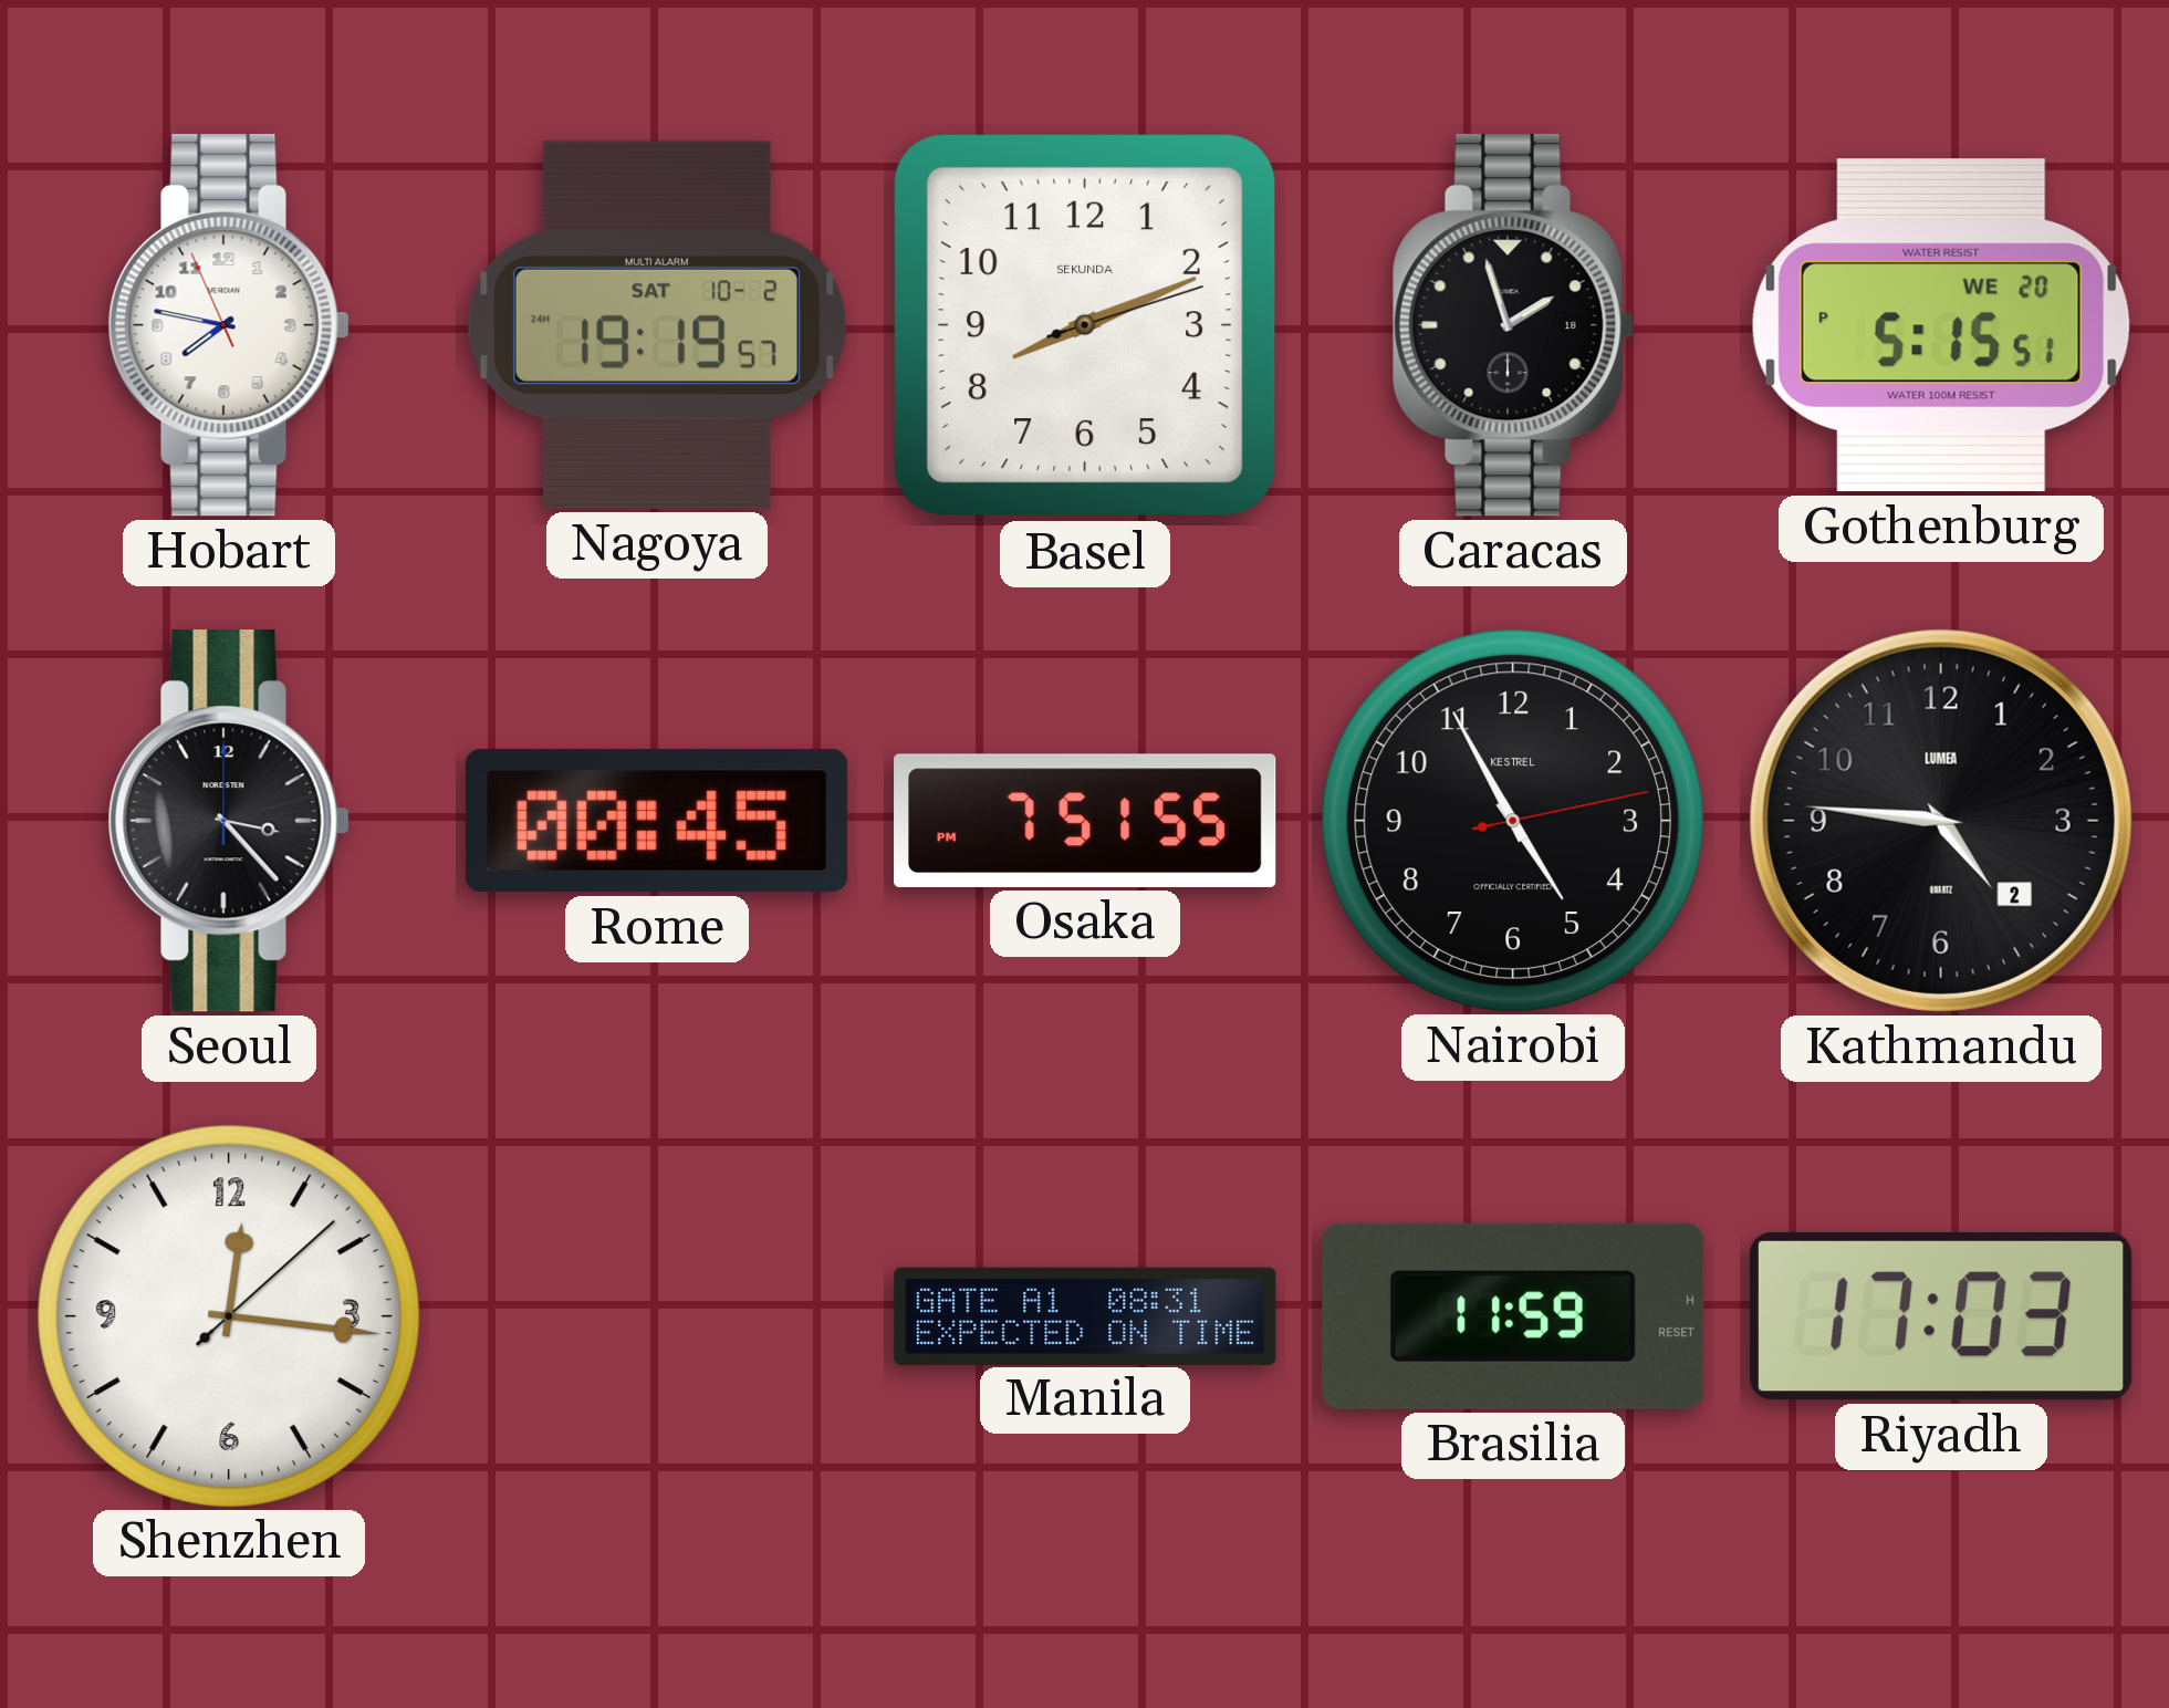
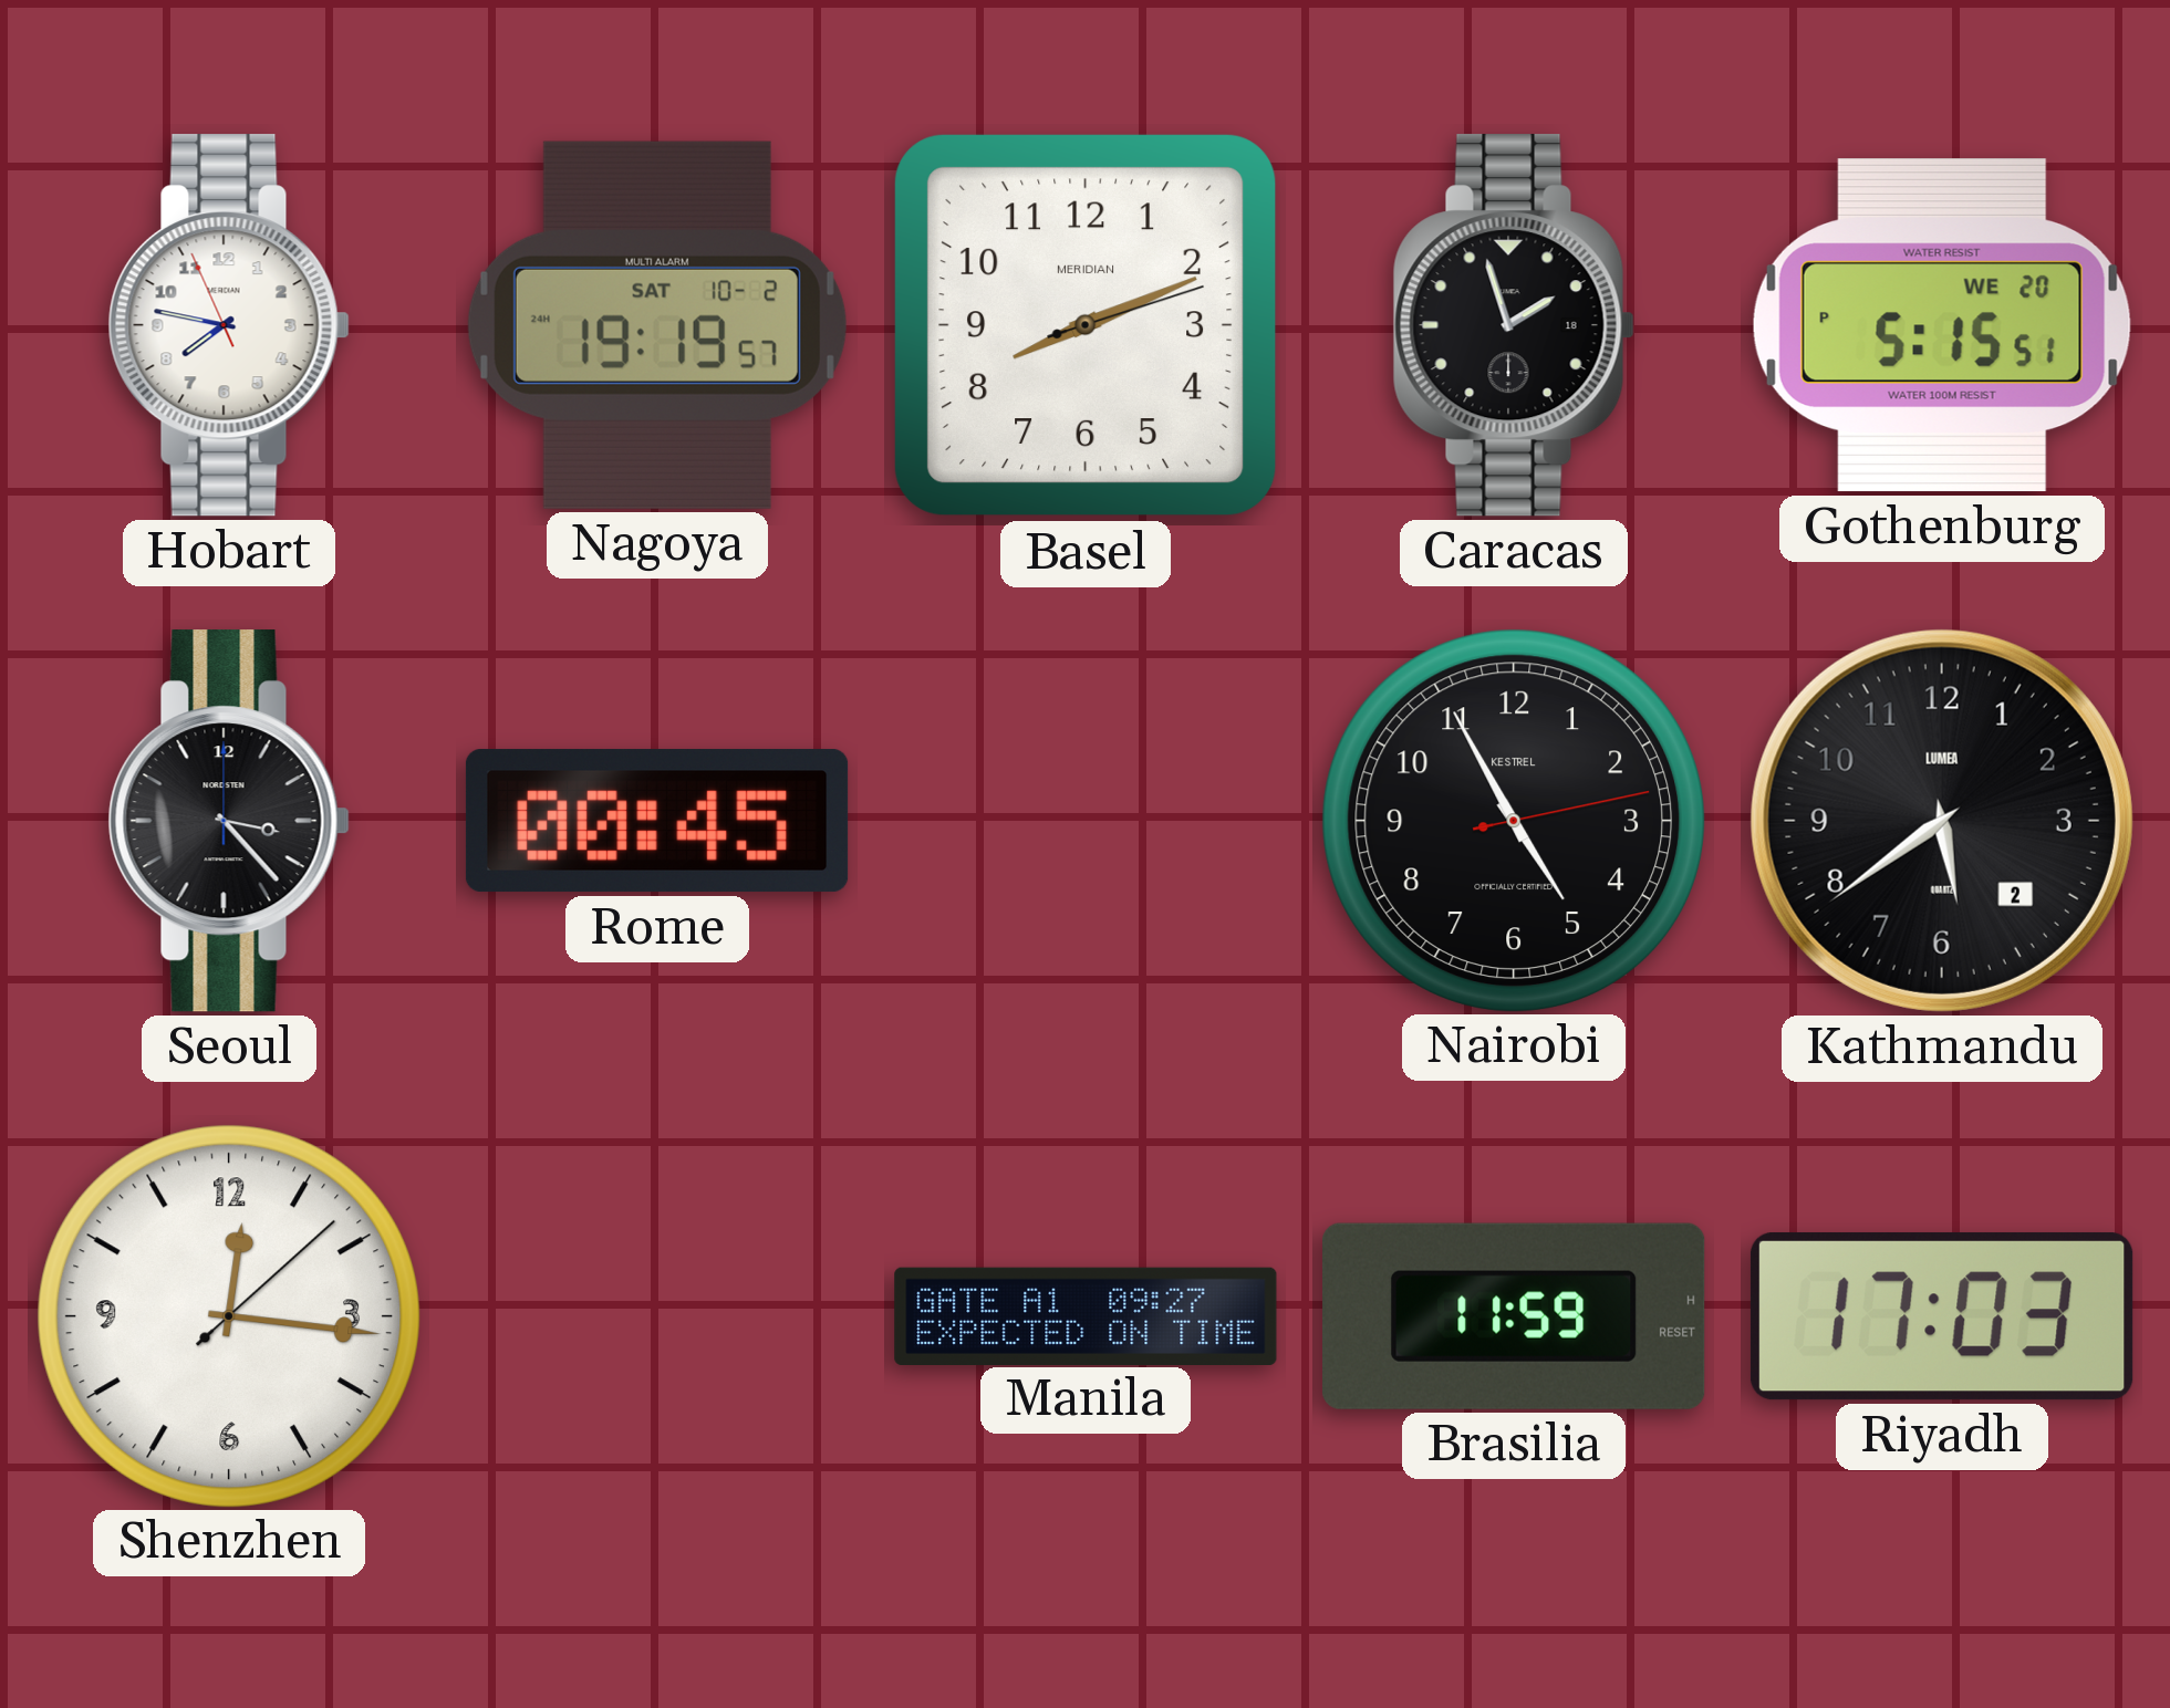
Basel brand: SEKUNDA -> MERIDIAN (1086, 325)
Osaka: 7:51 -> none (1085, 821)
Kathmandu: 4:46 -> 5:39 (1942, 821)
Manila: 08:31 -> 09:27 (1086, 1315)
